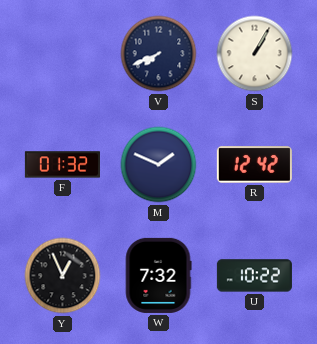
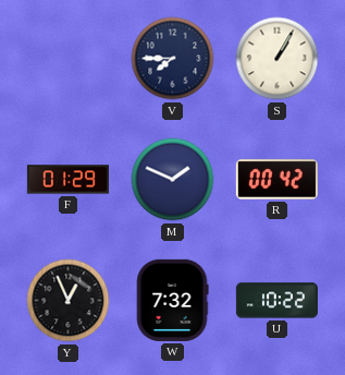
V: 7:41 -> 7:45 (173, 59)
F: 01:32 -> 01:29 (67, 180)
R: 12:42 -> 00:42 (276, 180)
